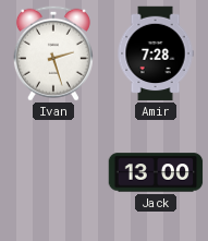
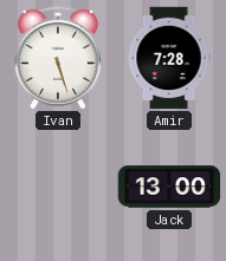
Ivan: 2:27 -> 5:27 (58, 58)
